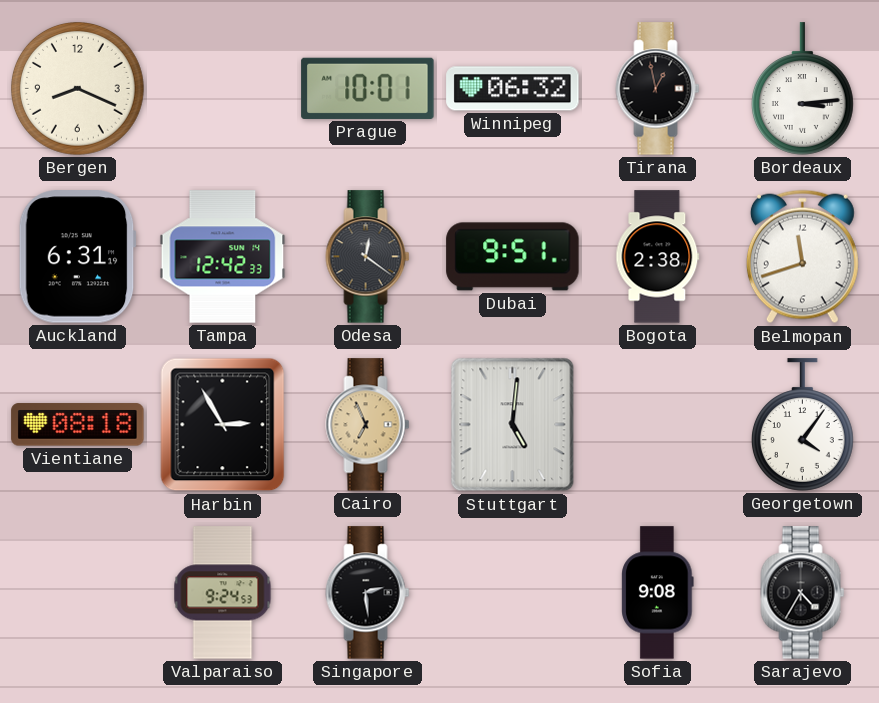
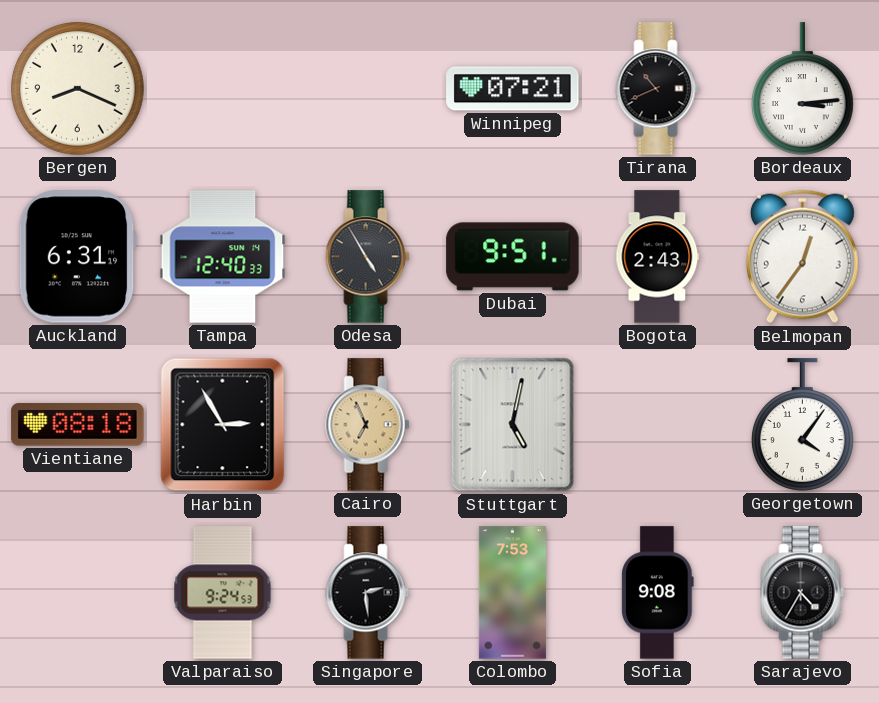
Prague: 10:01 -> none (368, 88)
Winnipeg: 06:32 -> 07:21 (513, 89)
Tirana: 12:58 -> 10:41 (658, 89)
Tampa: 12:42 -> 12:40 (223, 257)
Odesa: 12:21 -> 4:55 (368, 257)
Bogota: 2:38 -> 2:43 (658, 257)
Belmopan: 11:42 -> 12:36 (802, 257)
Stuttgart: 5:01 -> 5:02 (513, 425)
Colombo: none -> 7:53 (512, 593)
